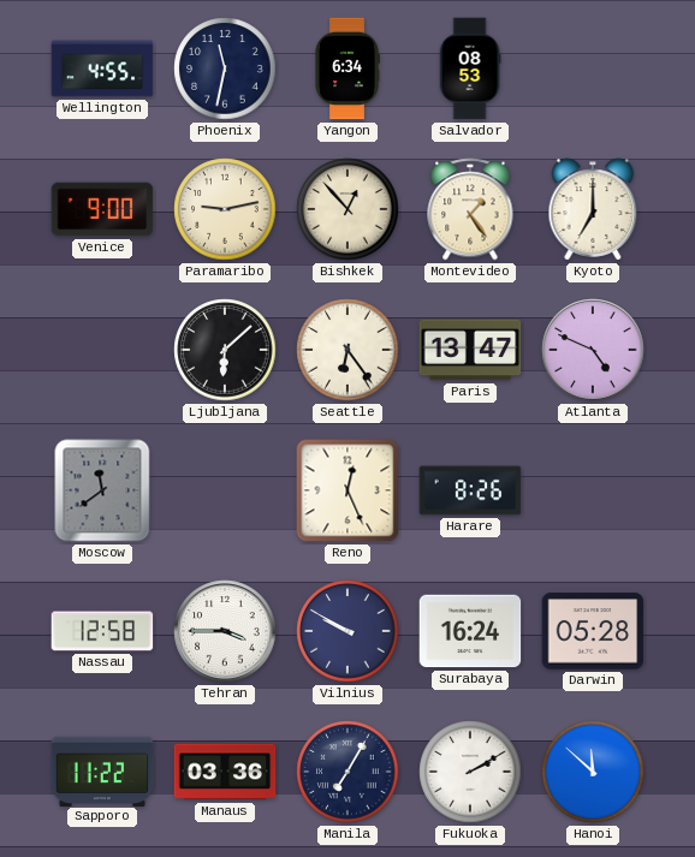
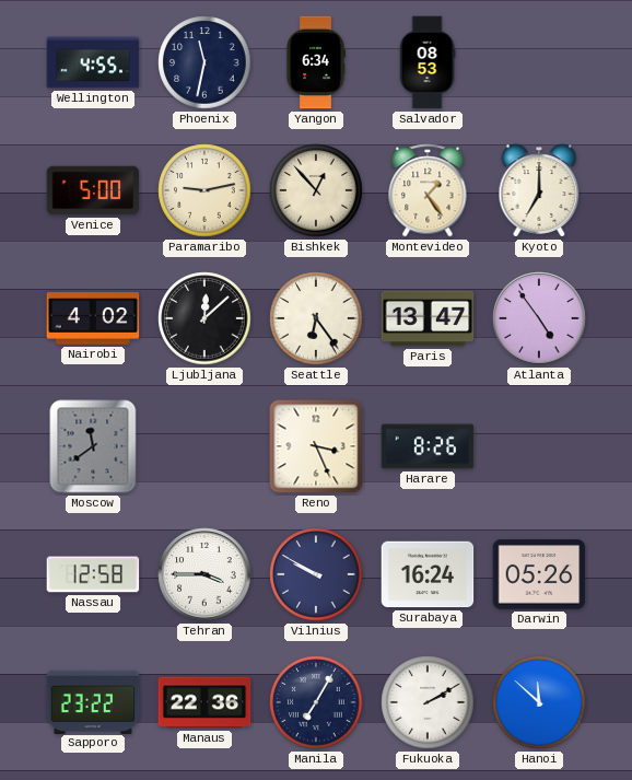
Venice: 9:00 -> 5:00 (93, 190)
Nairobi: none -> 4:02 (93, 319)
Ljubljana: 6:08 -> 12:08 (204, 318)
Atlanta: 4:49 -> 4:54 (539, 318)
Reno: 12:26 -> 3:26 (316, 446)
Darwin: 05:28 -> 05:26 (539, 574)
Sapporo: 11:22 -> 23:22 (93, 701)
Manaus: 03:36 -> 22:36 (204, 702)
